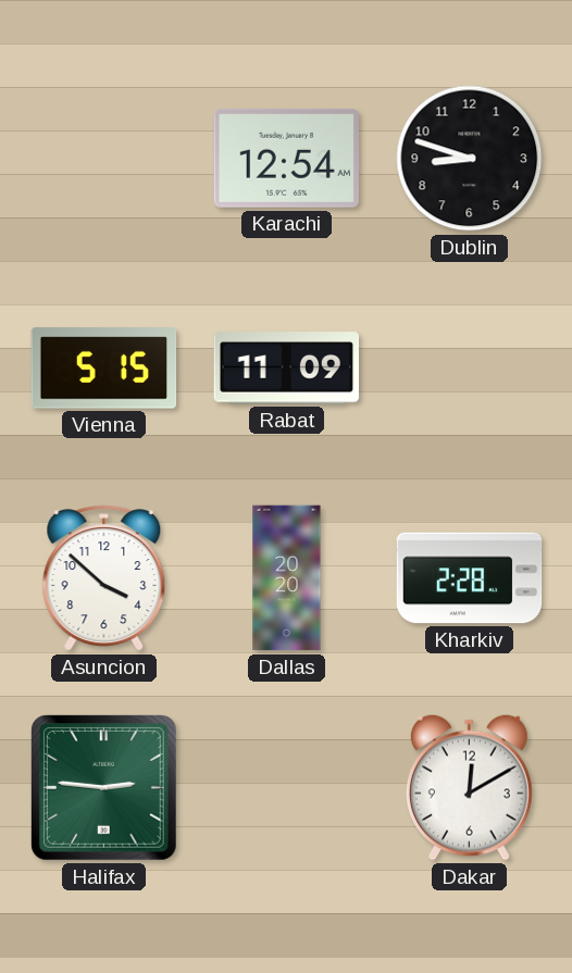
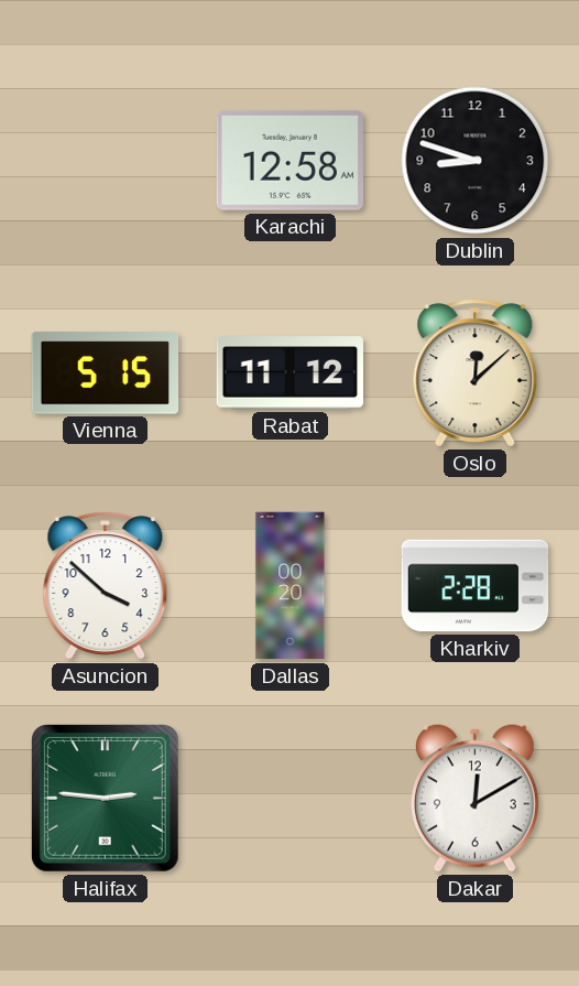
Karachi: 12:54 -> 12:58 (289, 160)
Rabat: 11:09 -> 11:12 (289, 373)
Oslo: none -> 12:08 (476, 373)
Dallas: 20:20 -> 00:20 (291, 586)
